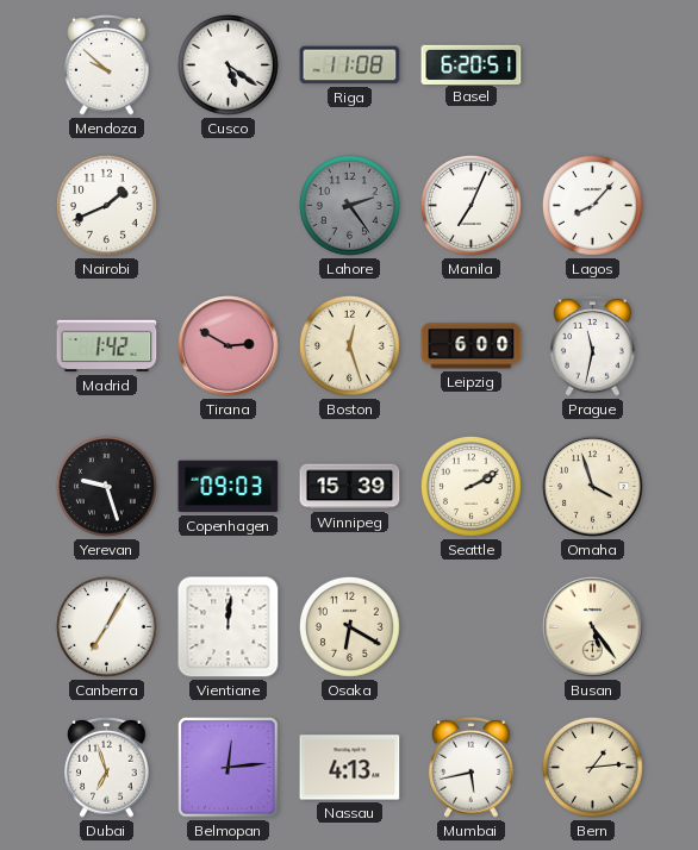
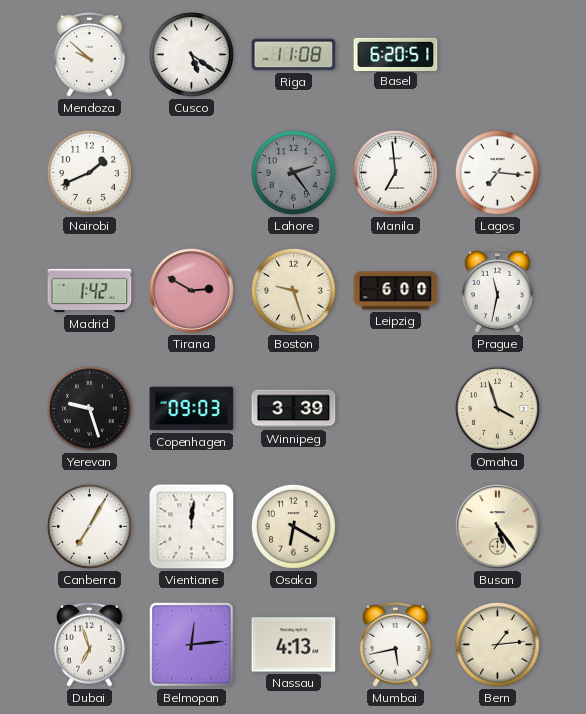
Manila: 7:04 -> 6:59 (395, 172)
Lagos: 8:07 -> 7:16 (497, 172)
Boston: 12:27 -> 9:27 (293, 290)
Winnipeg: 15:39 -> 3:39 (294, 409)
Seattle: 2:10 -> none (470, 486)
